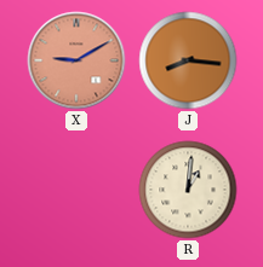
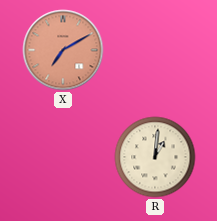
X: 9:10 -> 7:10 (63, 50)
J: 8:16 -> none (188, 60)
